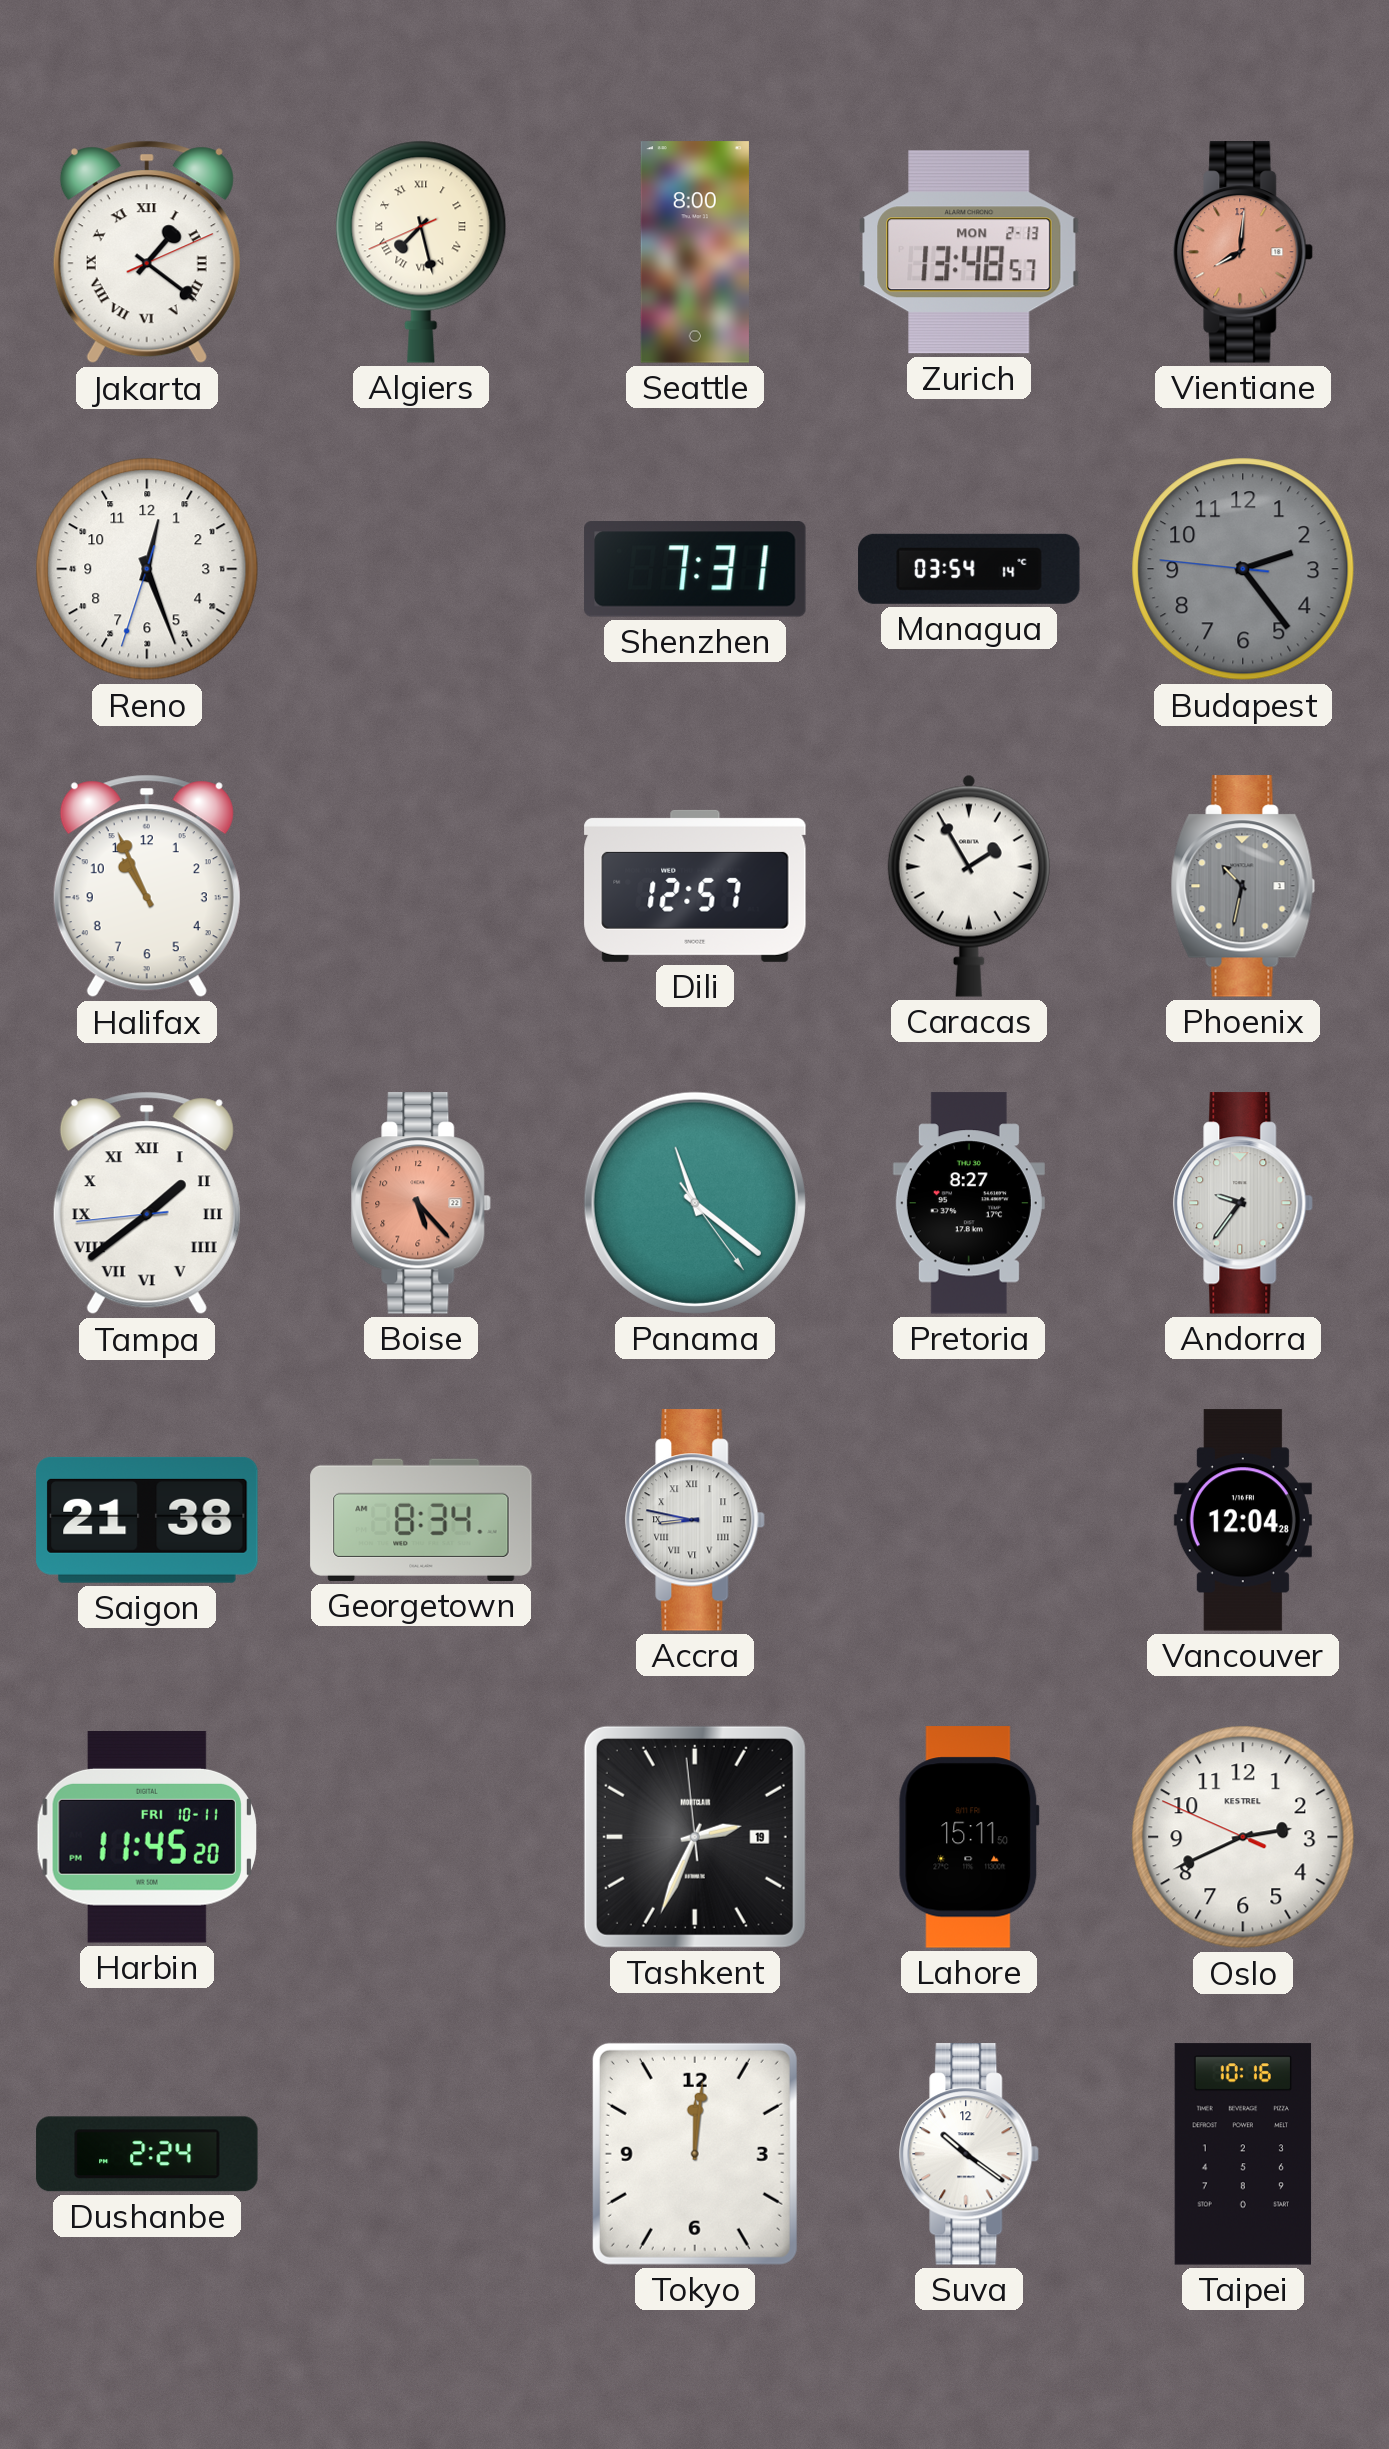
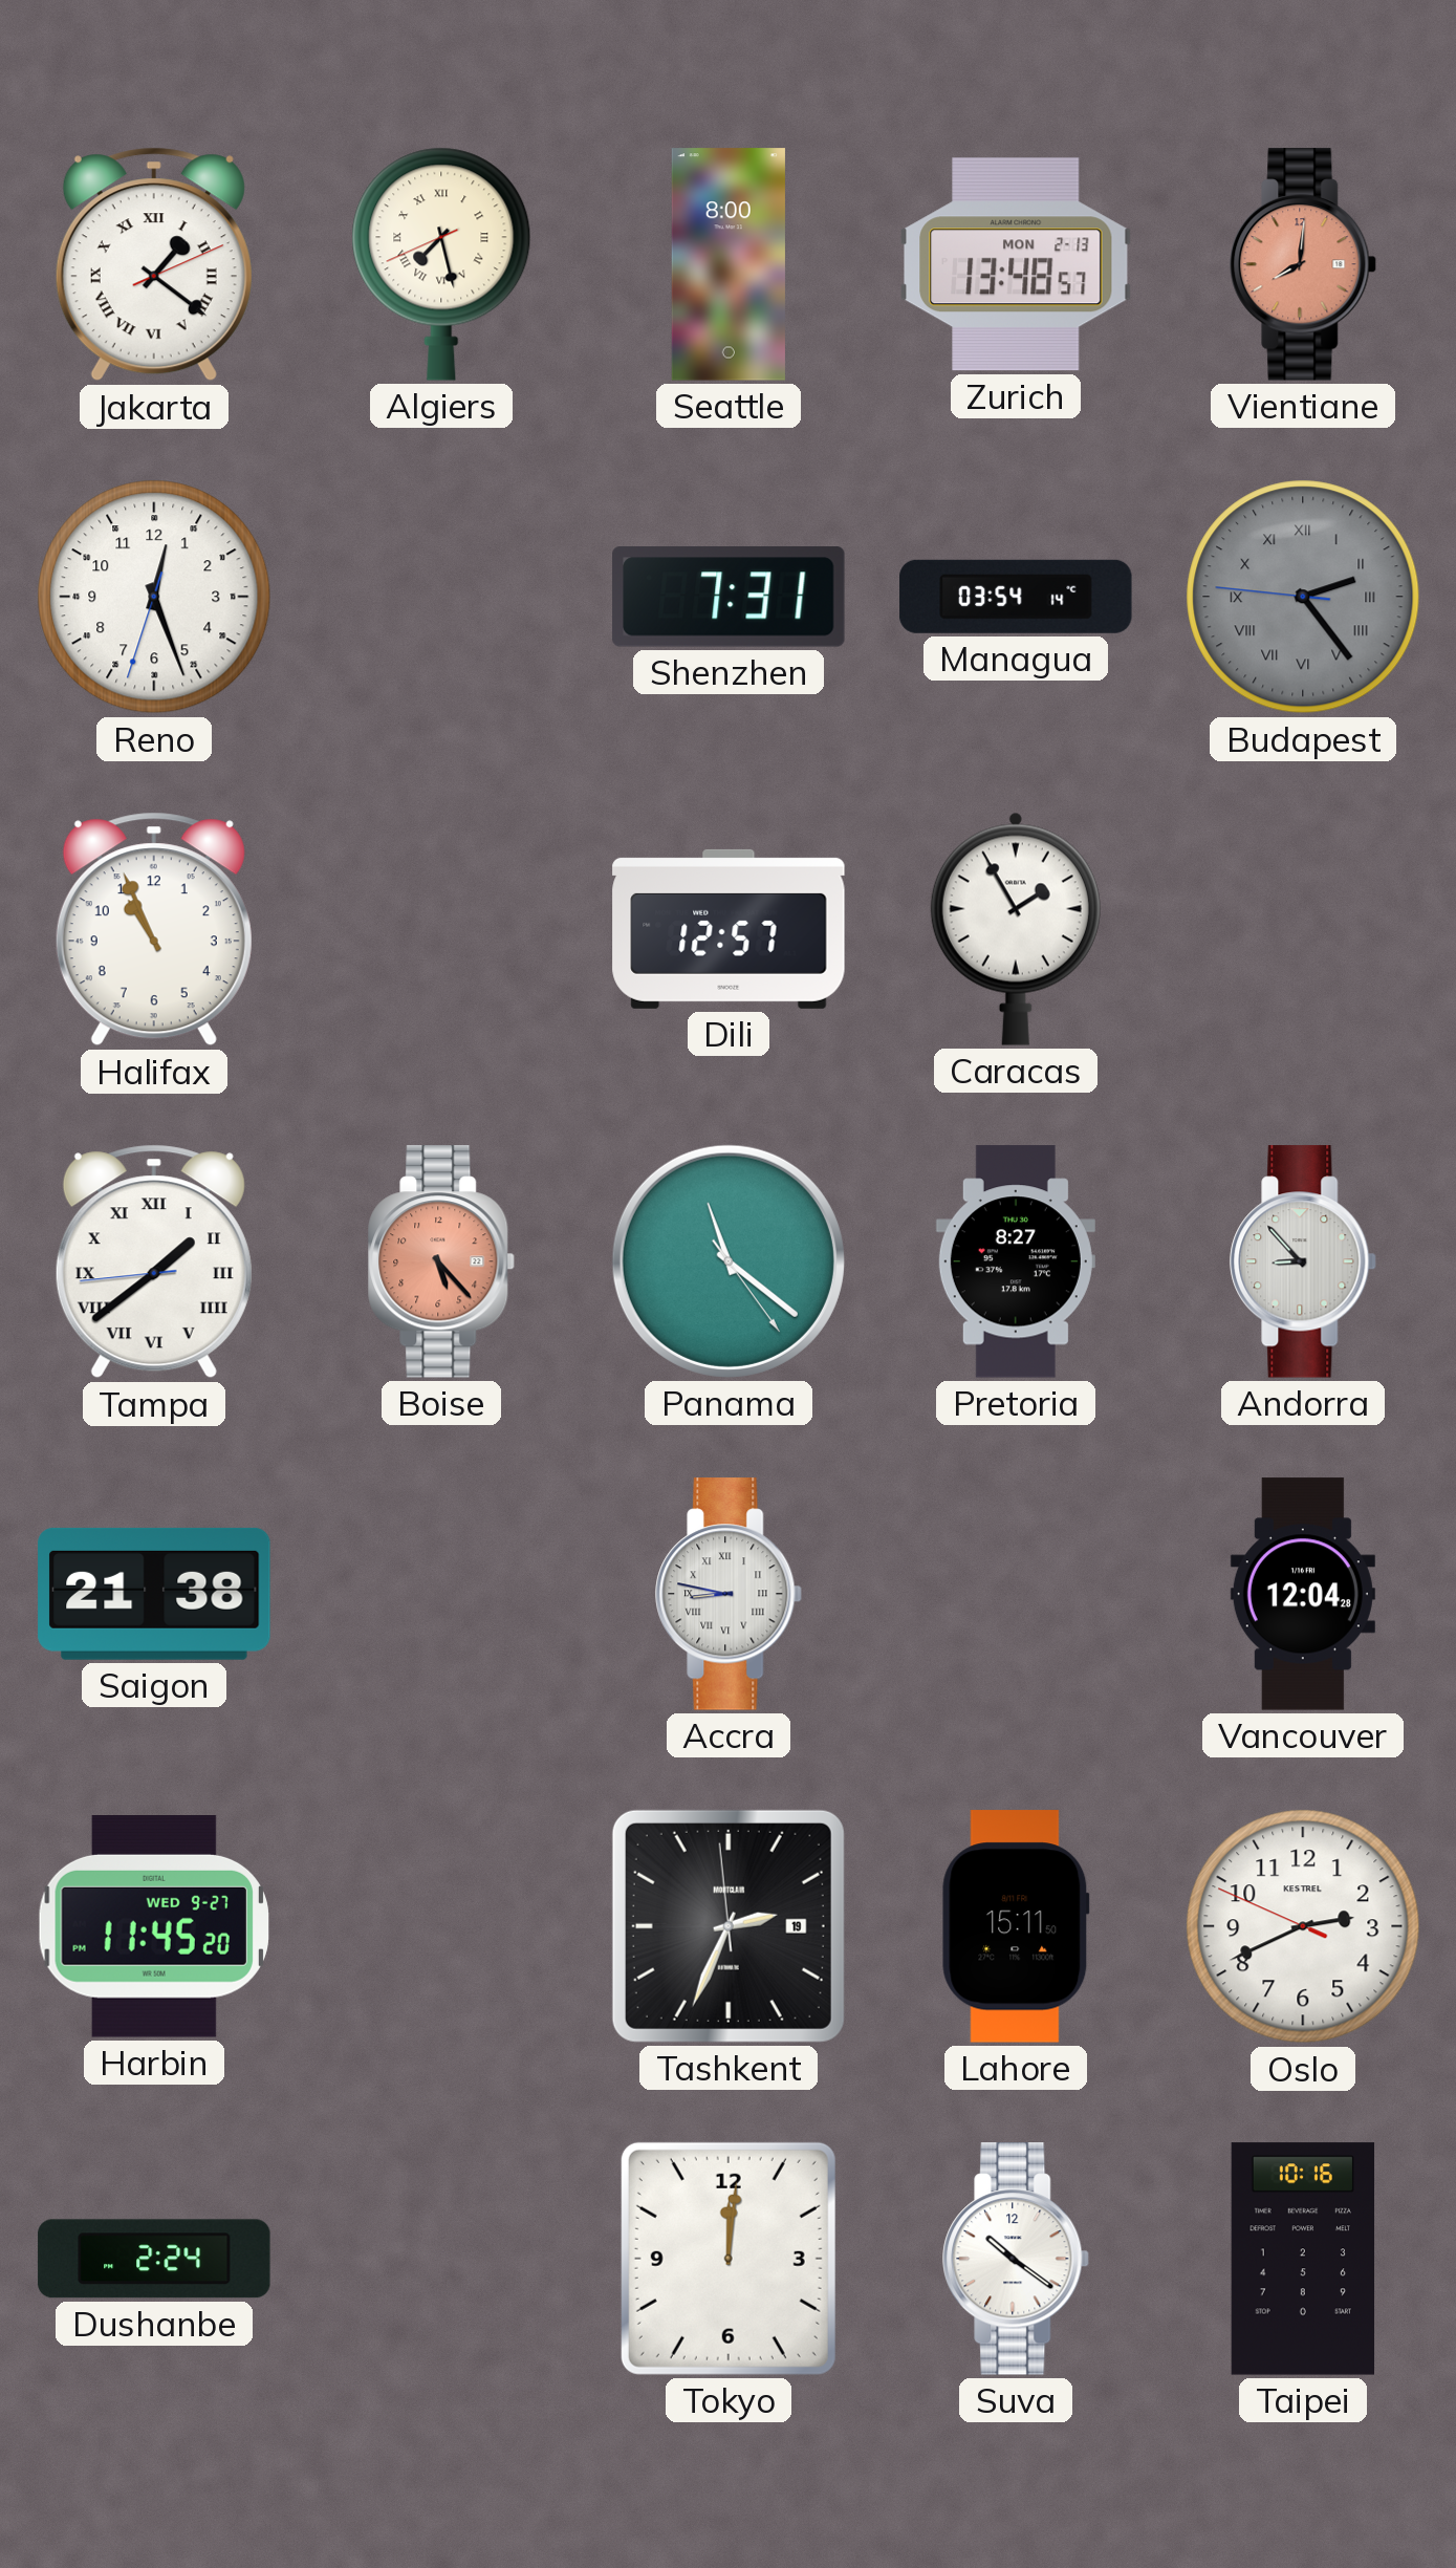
Budapest numerals: Arabic -> Roman (1303, 597)
Phoenix: 10:32 -> none (1243, 886)
Andorra: 9:36 -> 8:53 (1304, 1261)
Georgetown: 8:34 -> none (421, 1520)
Harbin date: FRI 10-11 -> WED 9-27 (154, 1927)
